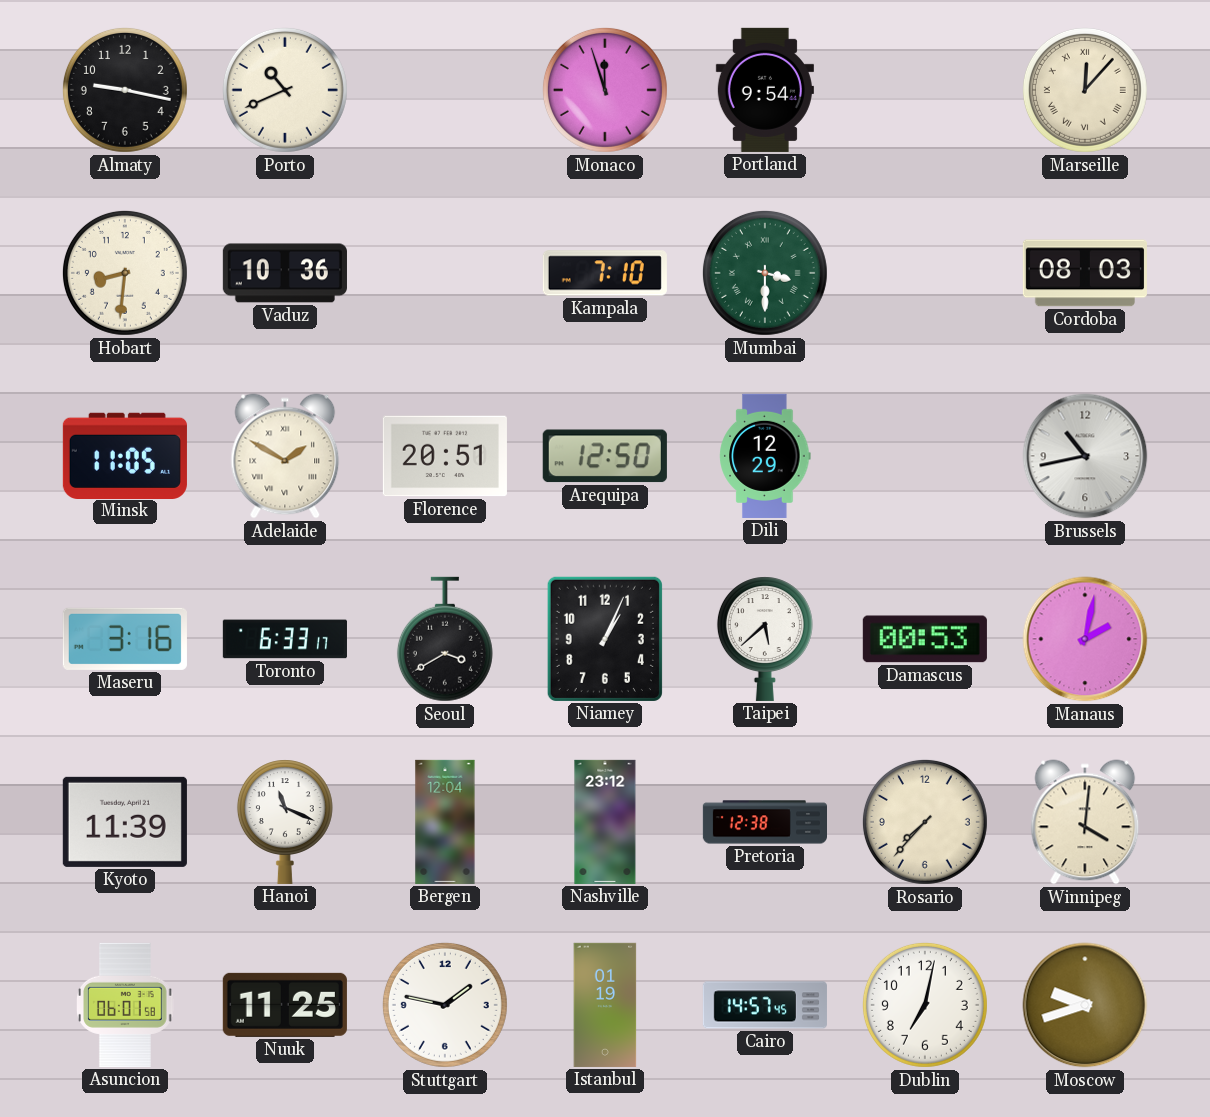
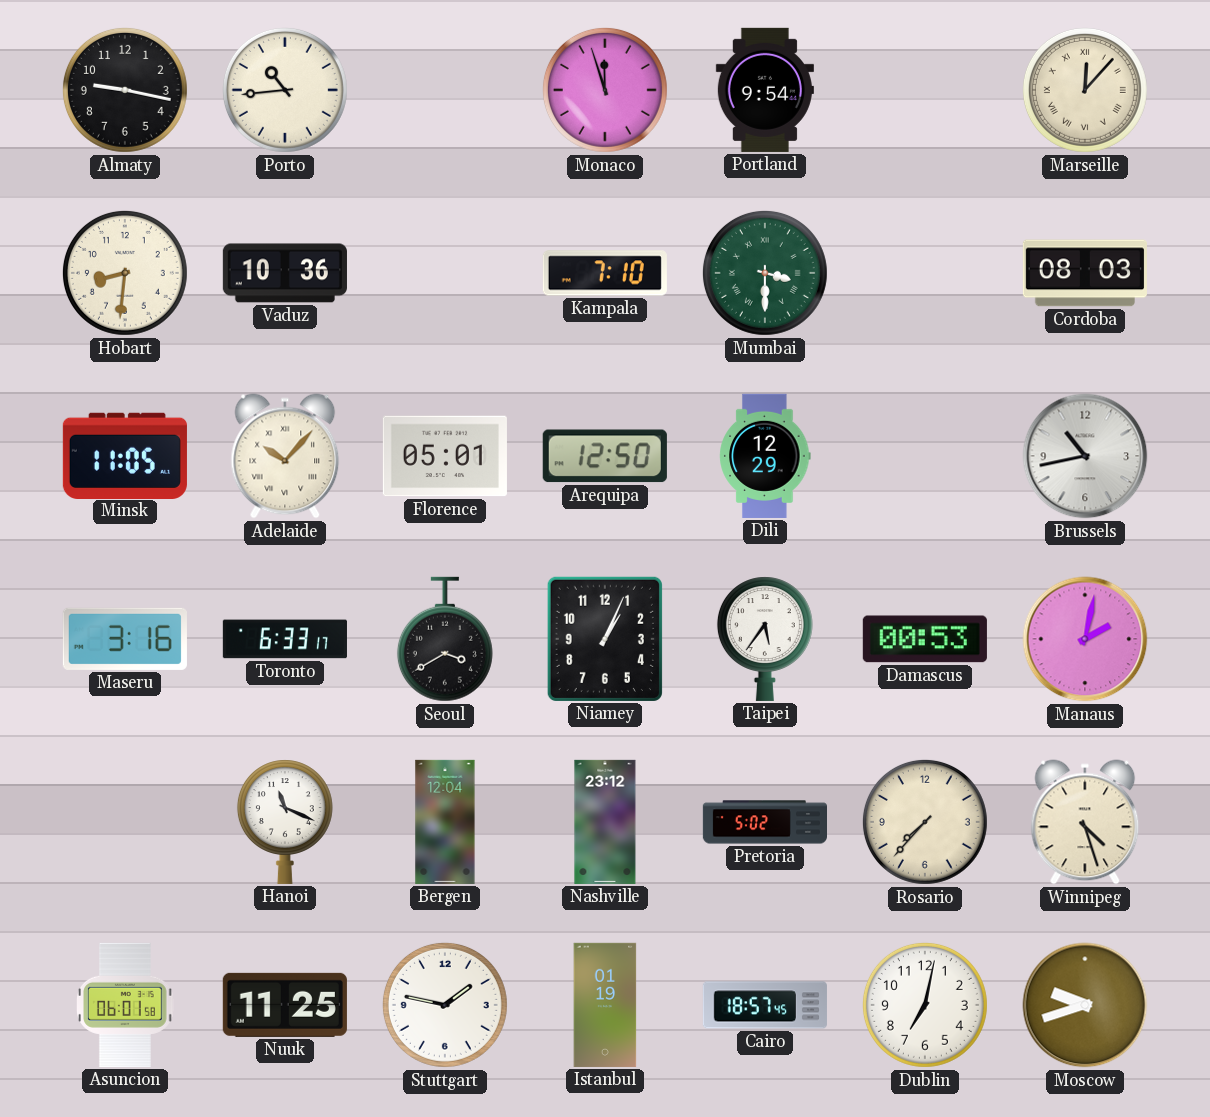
Porto: 10:41 -> 10:44 (285, 90)
Adelaide: 1:50 -> 10:07 (285, 456)
Florence: 20:51 -> 05:01 (445, 456)
Taipei: 5:38 -> 5:36 (765, 639)
Kyoto: 11:39 -> none (125, 822)
Pretoria: 12:38 -> 5:02 (764, 822)
Winnipeg: 4:01 -> 4:27 (1085, 822)
Cairo: 14:57 -> 18:57 (765, 1005)
